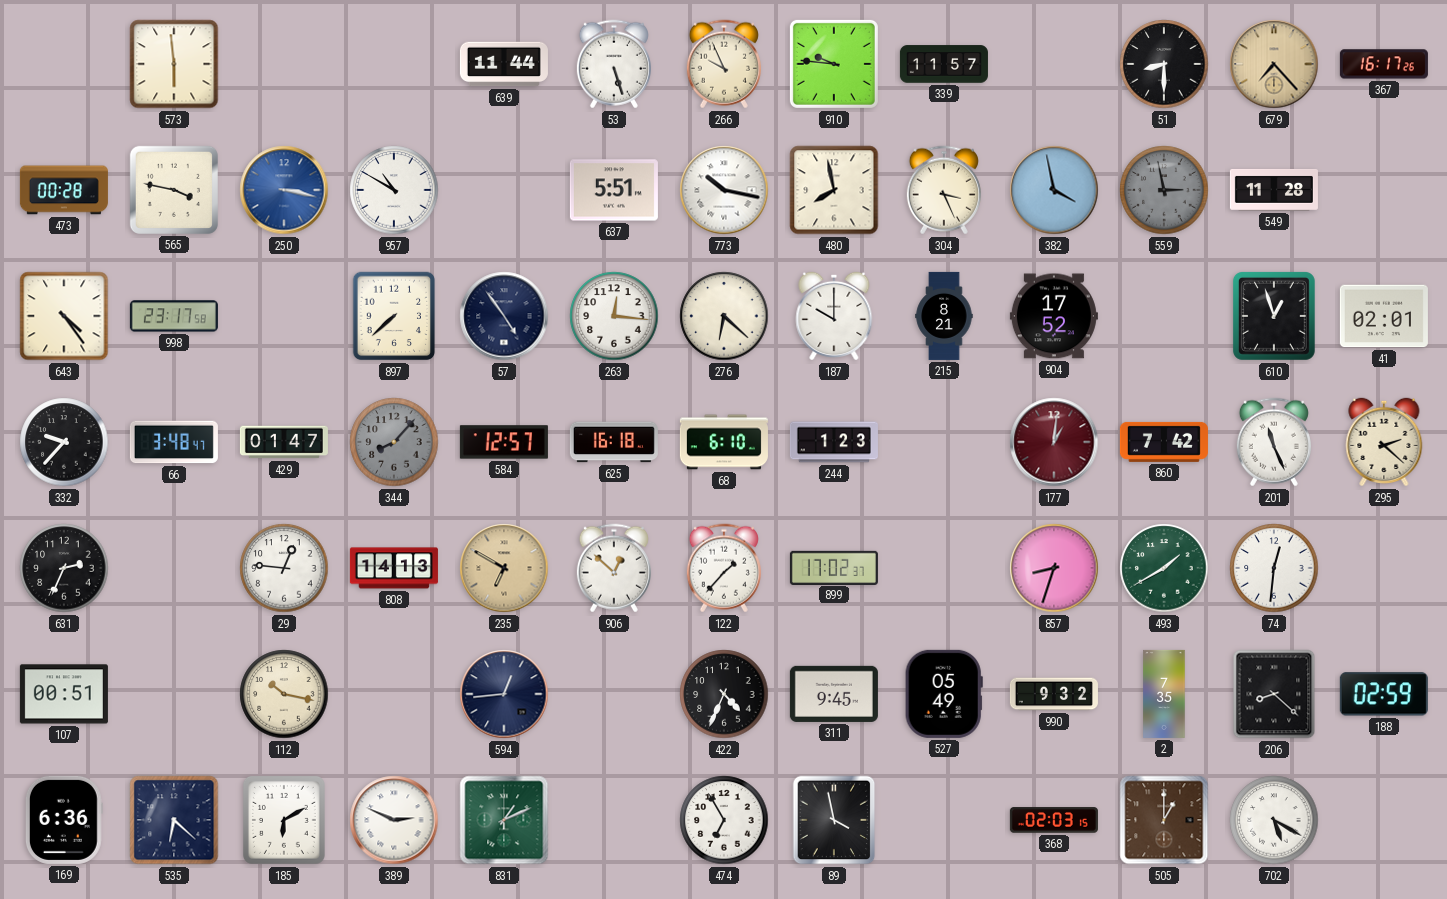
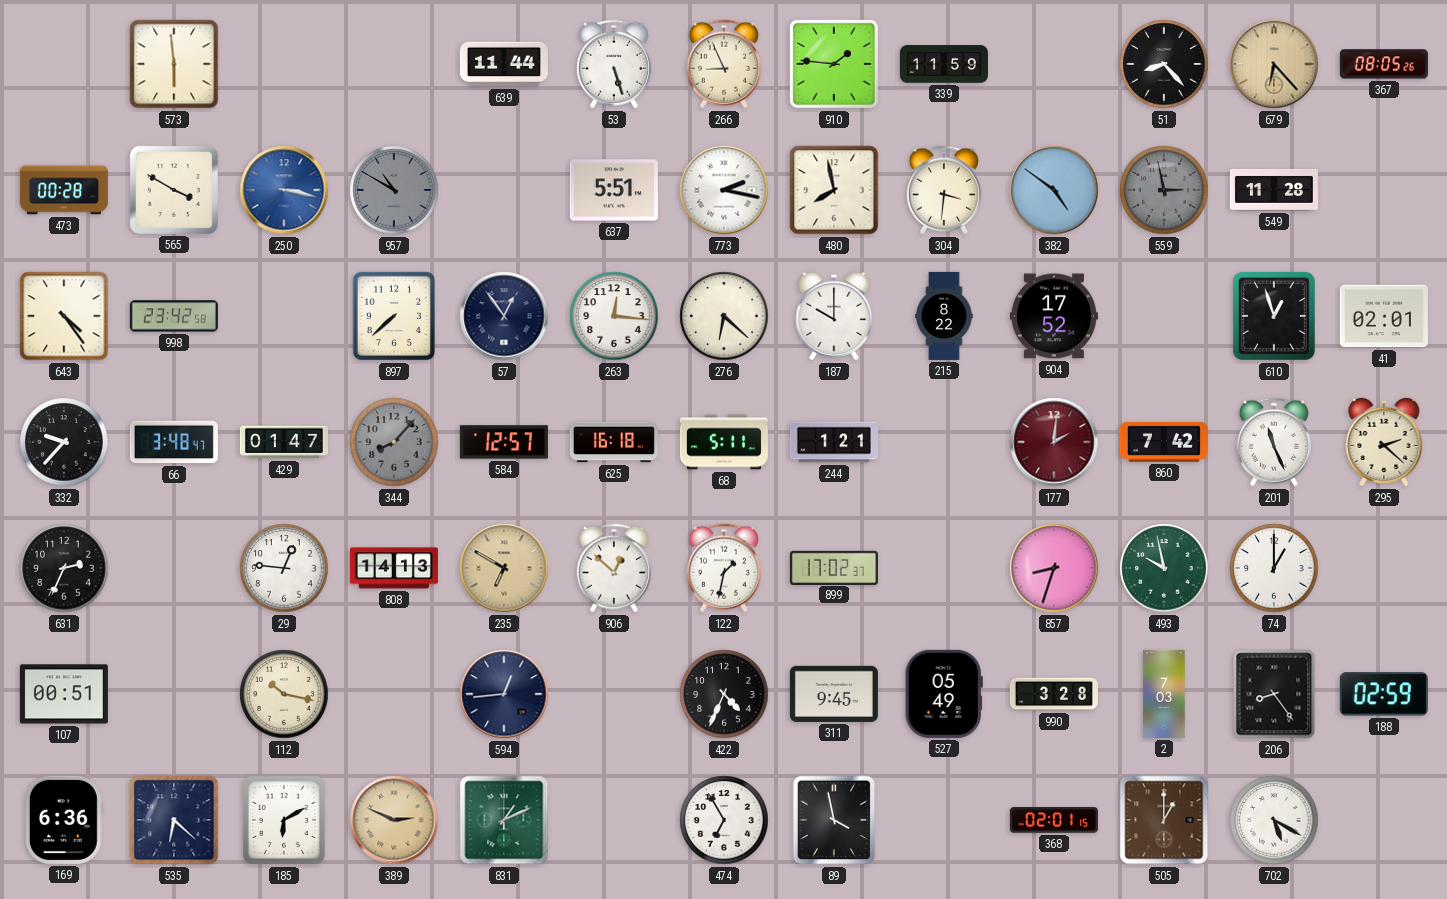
266: 9:56 -> 8:56 (724, 64)
910: 9:46 -> 1:46 (834, 64)
339: 11:57 -> 11:59 (944, 64)
51: 8:30 -> 8:23 (1164, 64)
679: 7:23 -> 6:23 (1274, 64)
367: 16:17 -> 08:05 (1384, 64)
565: 3:47 -> 3:50 (174, 190)
957 dial: white -> grey (394, 190)
773: 10:17 -> 2:17 (724, 190)
304: 3:26 -> 3:31 (944, 190)
382: 3:58 -> 4:51 (1054, 190)
998: 23:17 -> 23:42 (174, 316)
57: 4:54 -> 12:54 (504, 316)
215: 8:21 -> 8:22 (944, 316)
68: 6:10 -> 5:11 (724, 442)
244: 1:23 -> 1:21 (834, 442)
177: 1:01 -> 2:01 (1054, 442)
122: 1:37 -> 1:32 (724, 568)
493: 1:40 -> 9:58 (1164, 568)
74: 12:31 -> 1:00 (1274, 568)
990: 9:32 -> 3:28 (1054, 694)
2: 7:35 -> 7:03 (1164, 694)
206: 8:22 -> 8:24 (1274, 694)
389 dial: white -> champagne (394, 820)
368: 02:03 -> 02:01 (1054, 820)
